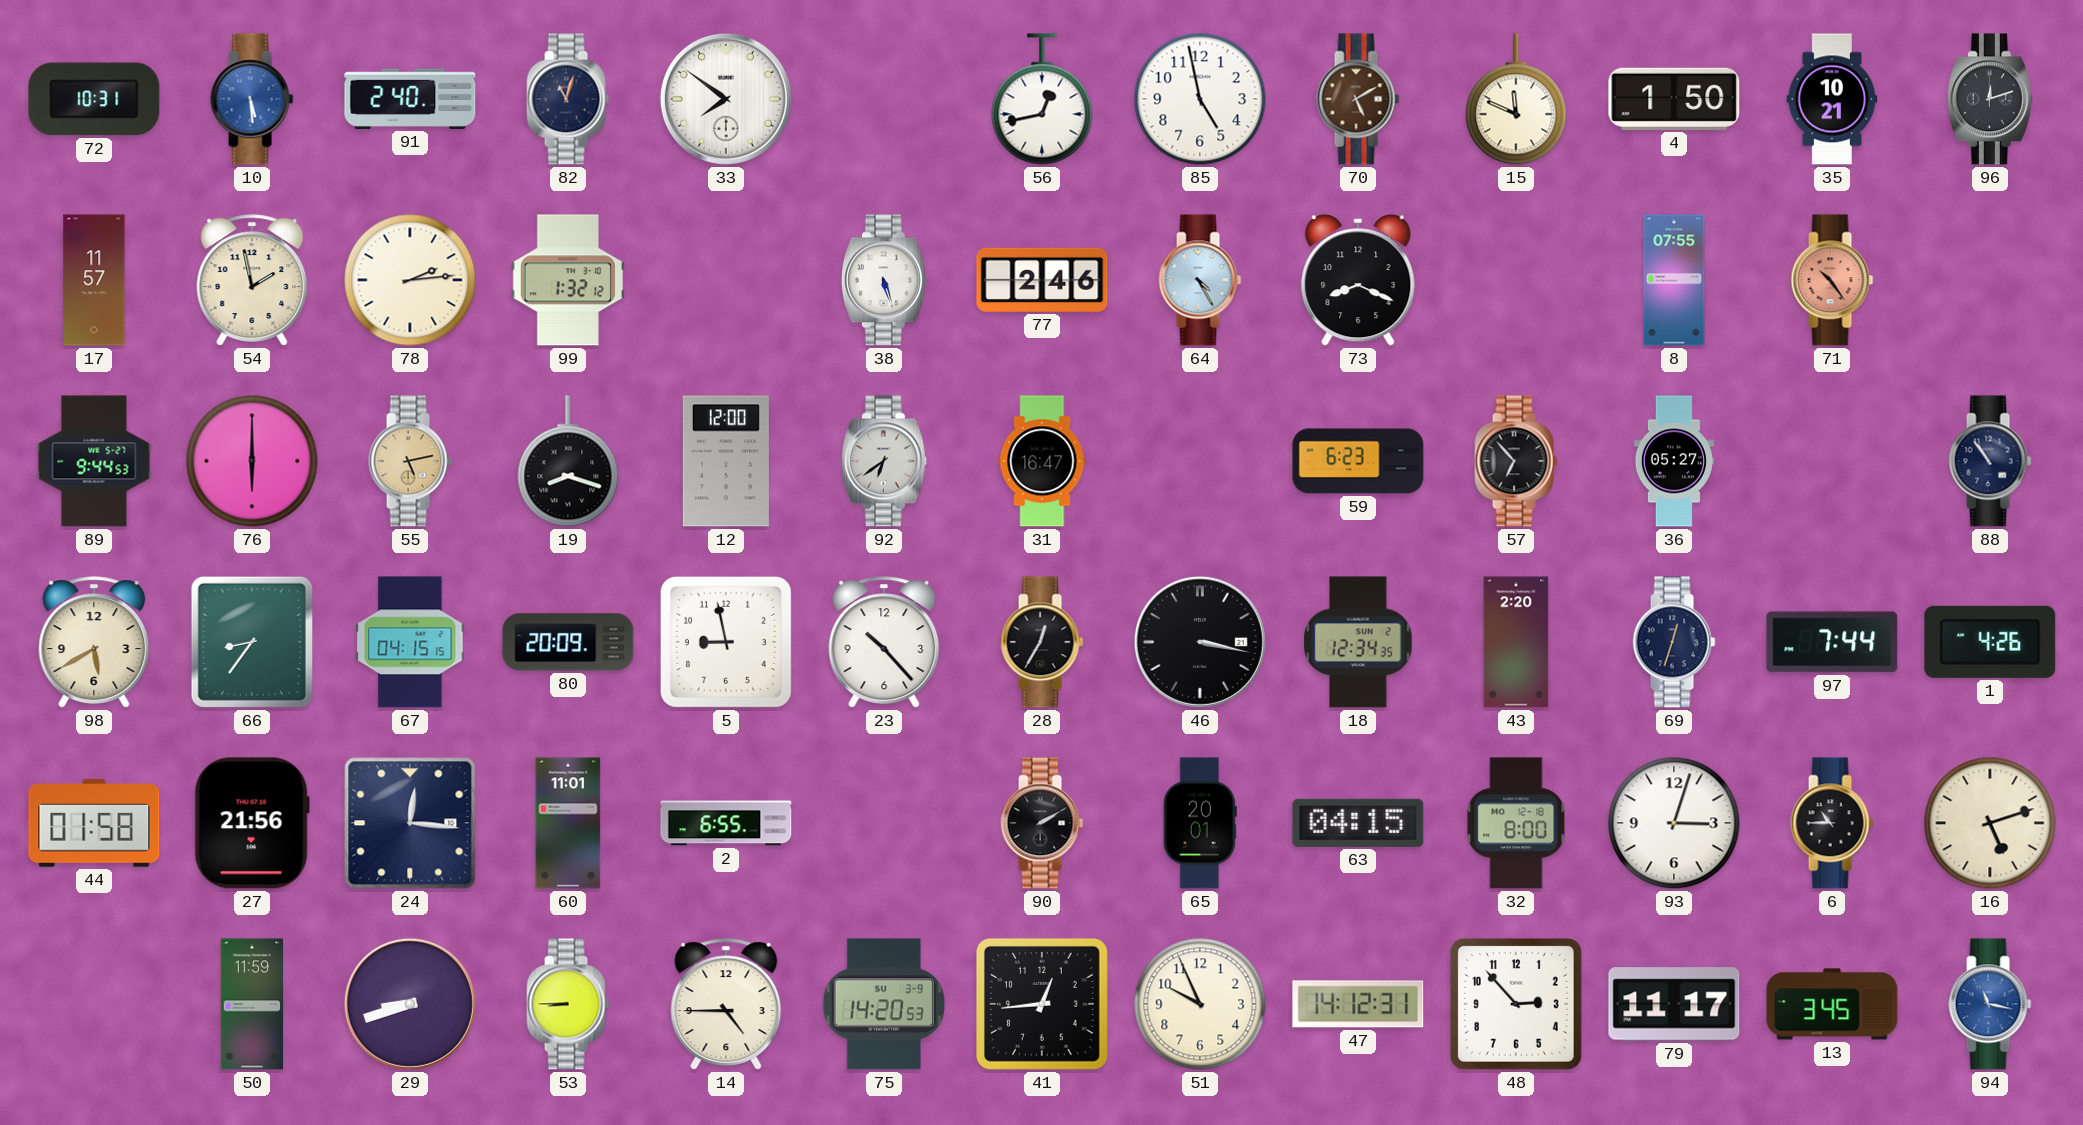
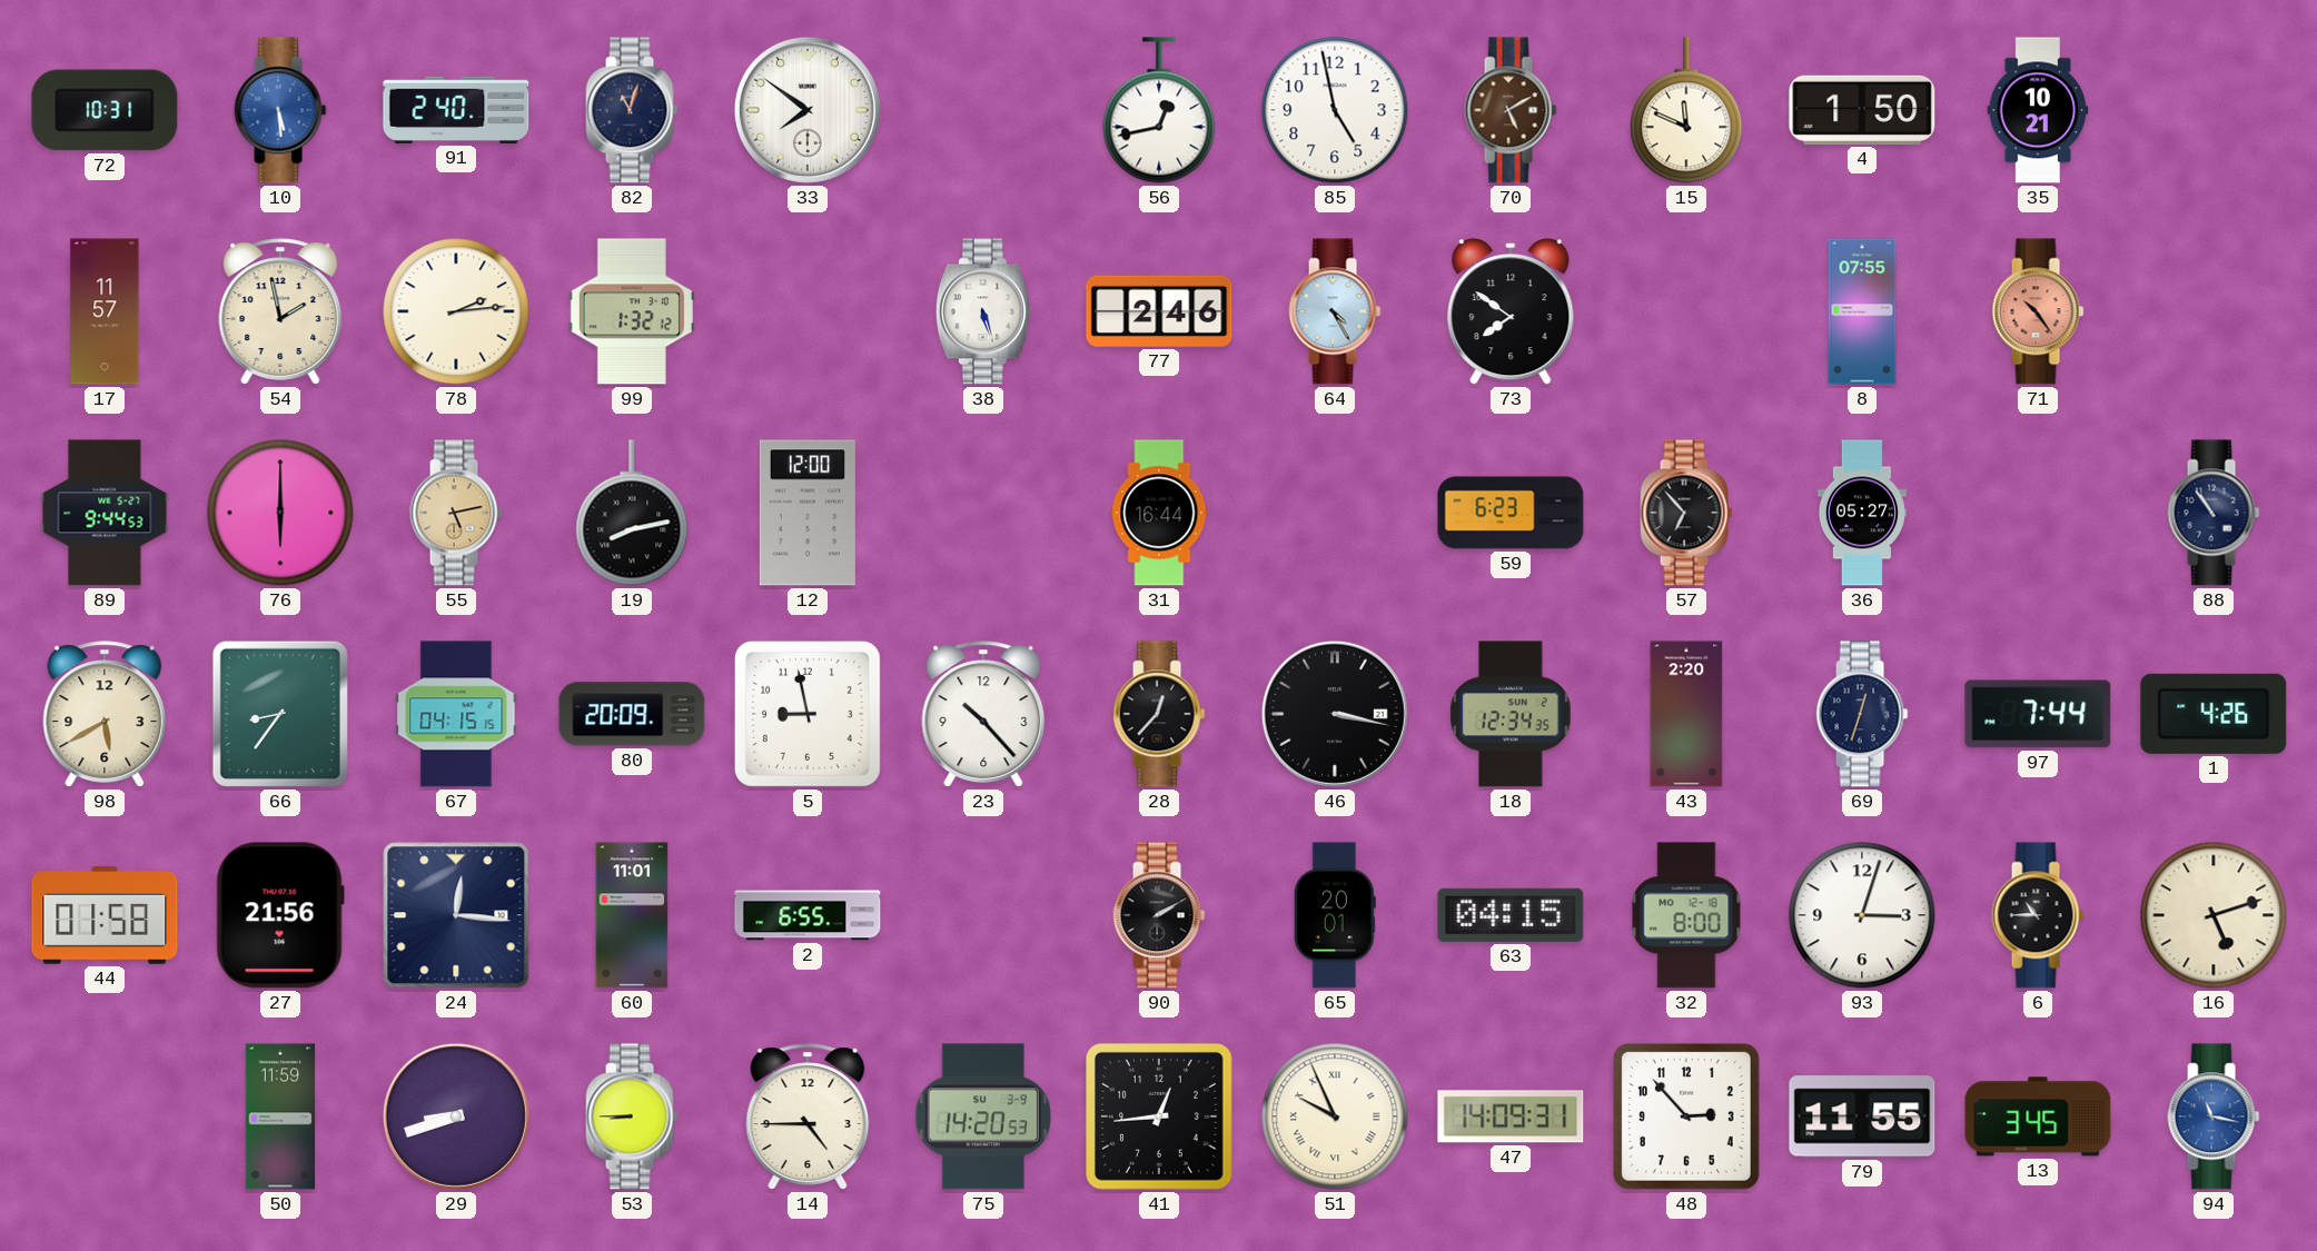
96: 12:12 -> none (1990, 99)
73: 8:19 -> 7:51 (1511, 312)
19: 8:18 -> 8:13 (632, 513)
92: 6:39 -> none (884, 461)
31: 16:47 -> 16:44 (1159, 513)
28: 12:35 -> 12:37 (1159, 714)
51 numerals: Arabic -> Roman (1335, 1116)
47: 14:12 -> 14:09 (1511, 1116)
79: 11:17 -> 11:55 (1862, 1116)
